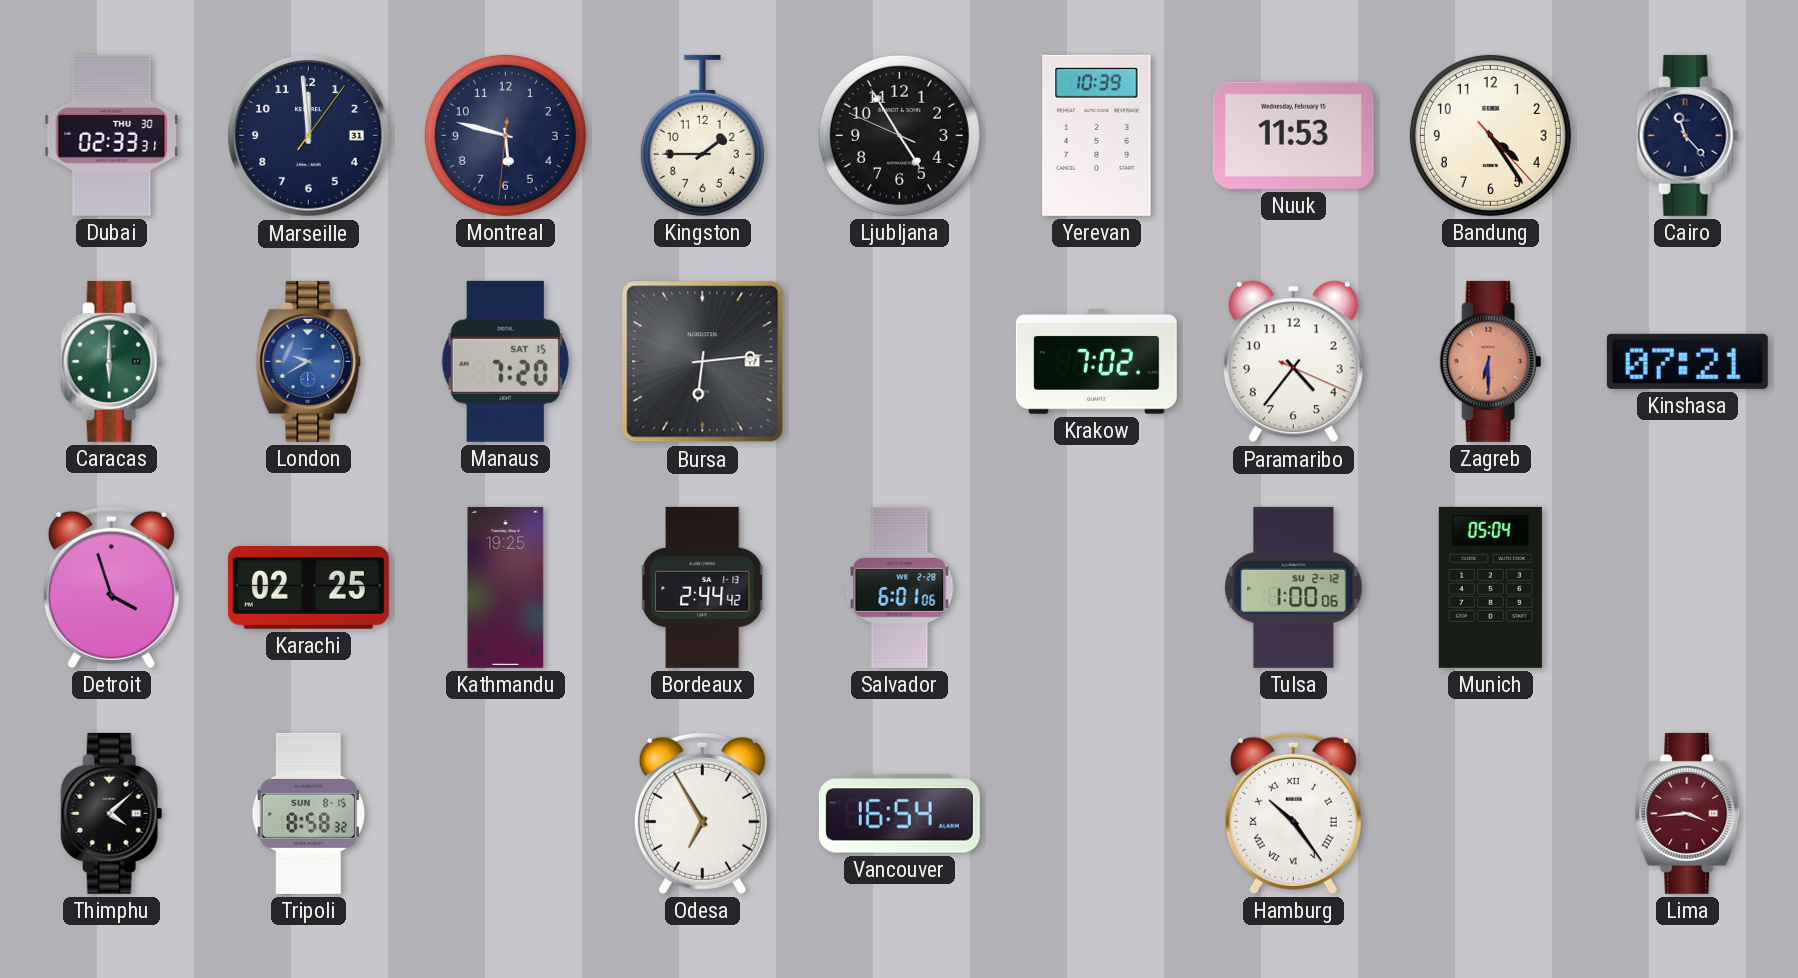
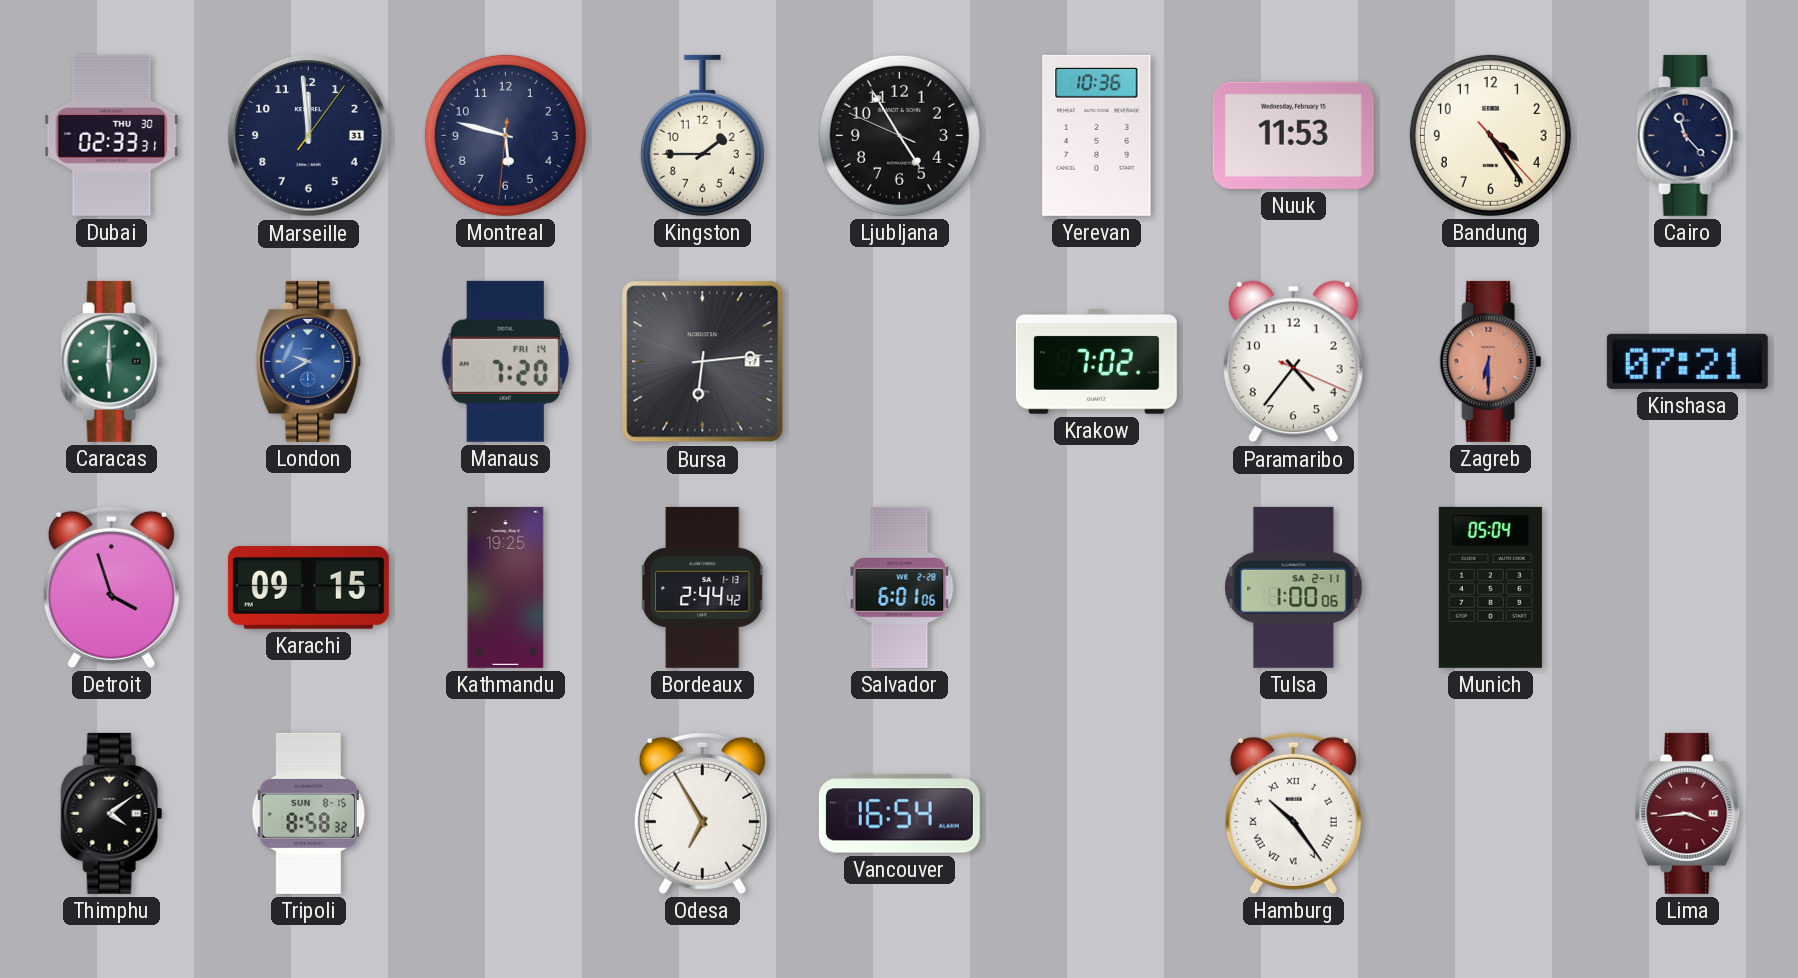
Yerevan: 10:39 -> 10:36 (1097, 135)
Manaus date: SAT 15 -> FRI 14 (505, 361)
Karachi: 02:25 -> 09:15 (308, 587)
Tulsa date: SU 2-12 -> SA 2-11 (1294, 587)
Thimphu: 4:08 -> 4:09 (112, 813)
